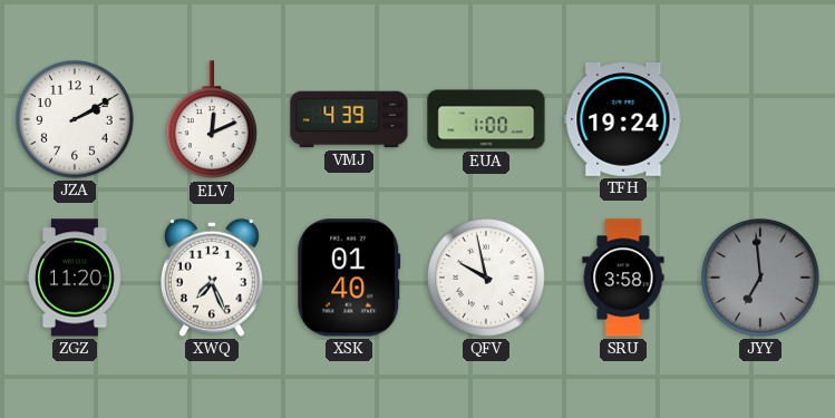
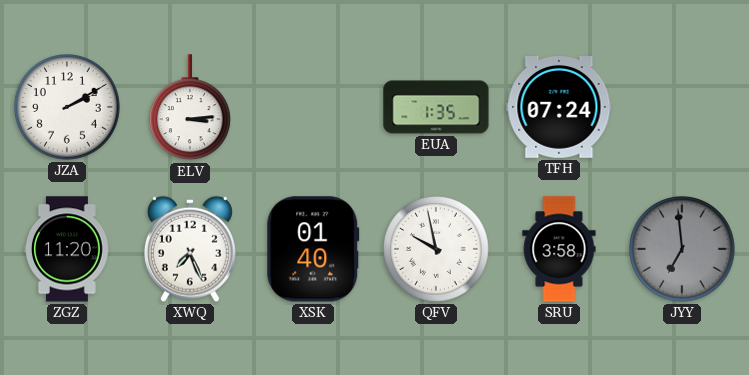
ELV: 12:11 -> 3:14 (190, 108)
VMJ: 4:39 -> none (349, 119)
EUA: 1:00 -> 1:35 (436, 107)
TFH: 19:24 -> 07:24 (559, 108)
